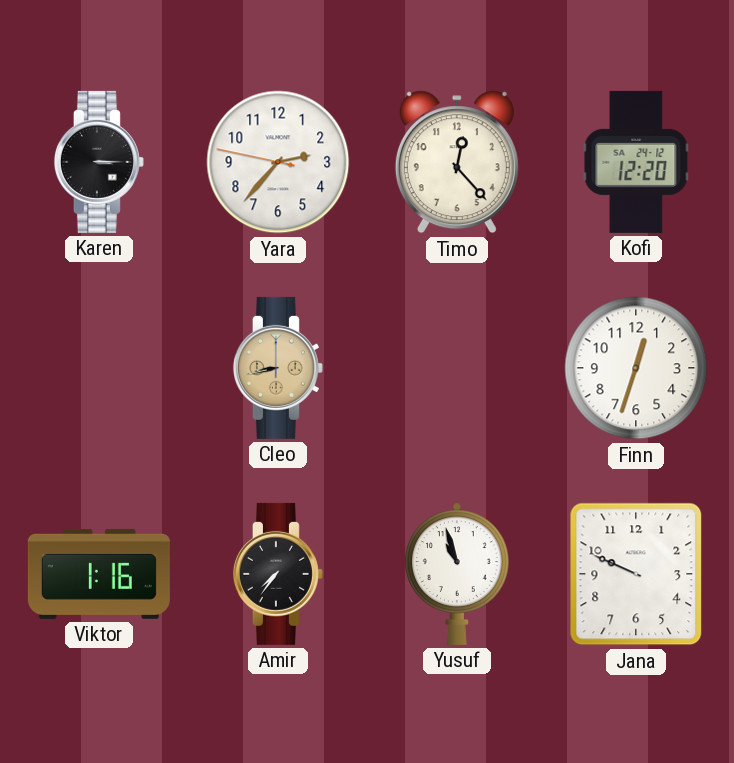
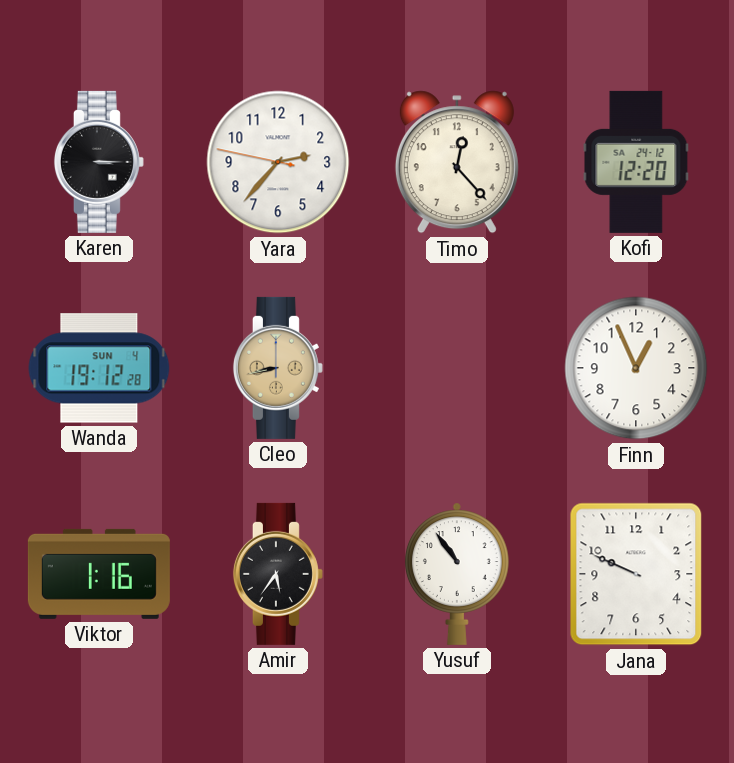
Wanda: none -> 19:12 (99, 368)
Finn: 12:33 -> 12:56 (636, 368)
Amir: 7:36 -> 5:36 (278, 574)
Yusuf: 10:57 -> 10:54 (458, 574)
